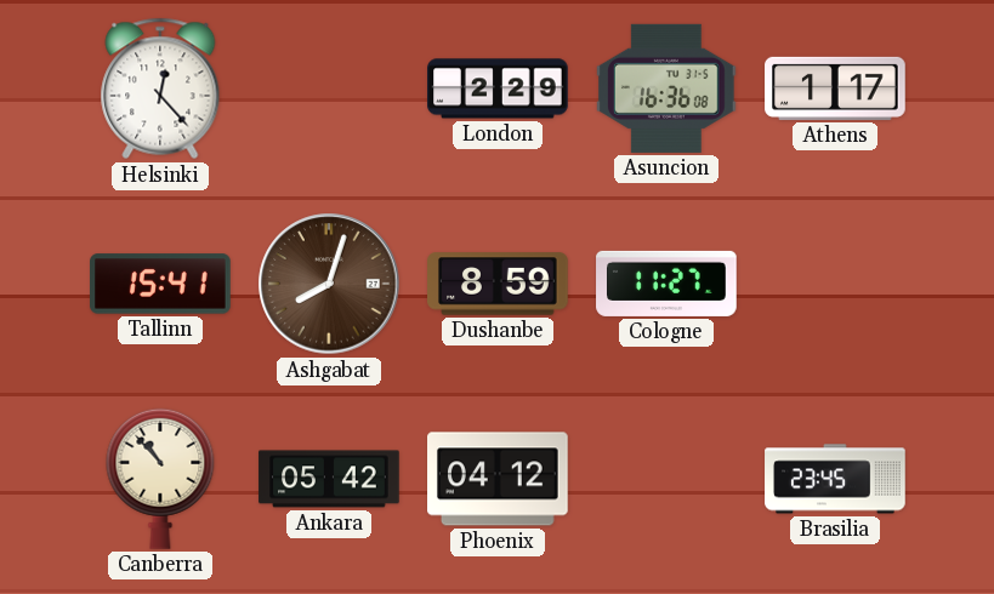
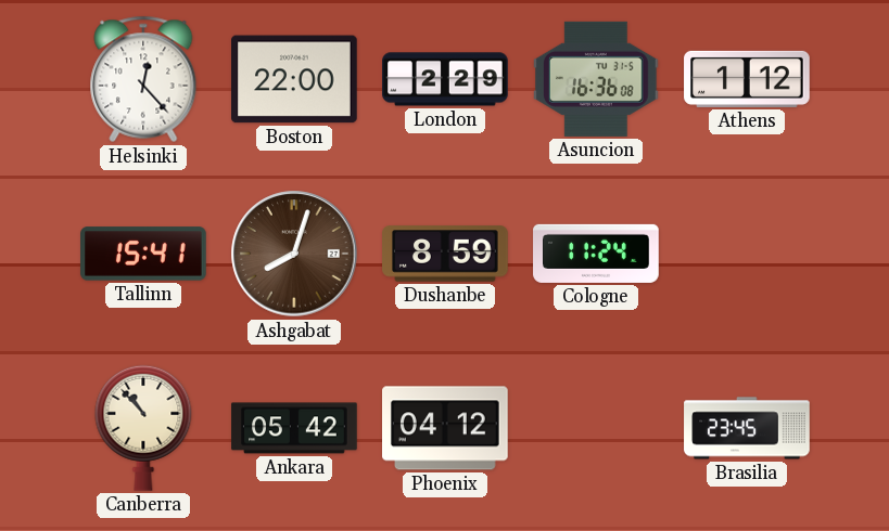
Boston: none -> 22:00 (295, 79)
Athens: 1:17 -> 1:12 (747, 79)
Cologne: 11:27 -> 11:24 (596, 254)
